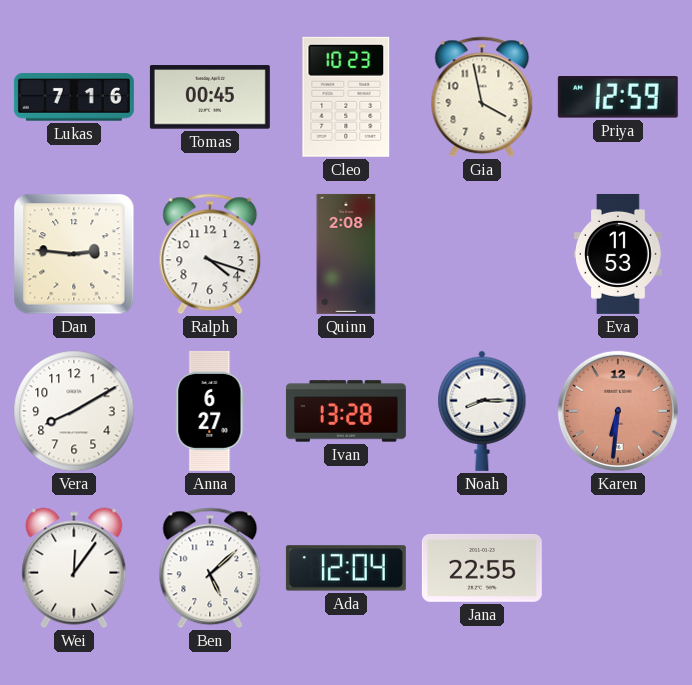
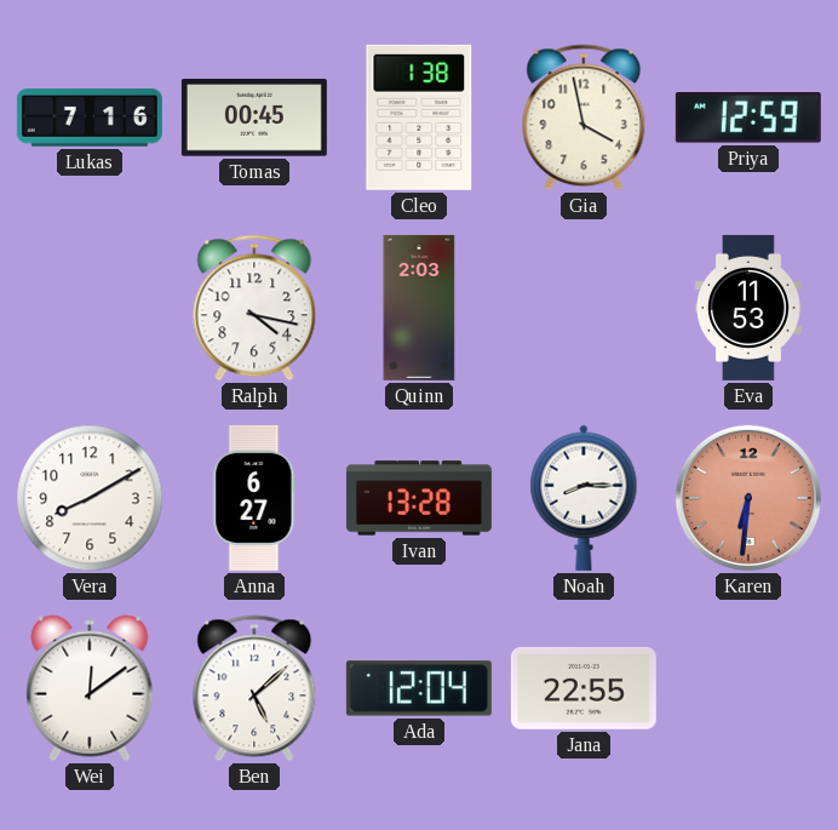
Cleo: 10:23 -> 1:38 (419, 118)
Dan: 2:46 -> none (74, 254)
Ralph: 4:18 -> 4:17 (254, 308)
Quinn: 2:08 -> 2:03 (419, 308)
Wei: 12:06 -> 12:09 (90, 688)
